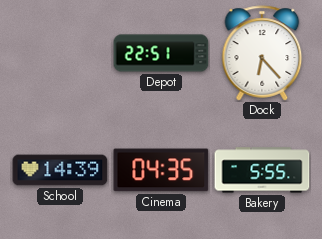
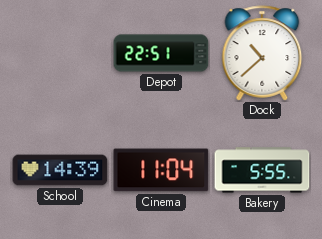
Dock: 6:23 -> 10:38 (262, 53)
Cinema: 04:35 -> 11:04 (161, 170)
